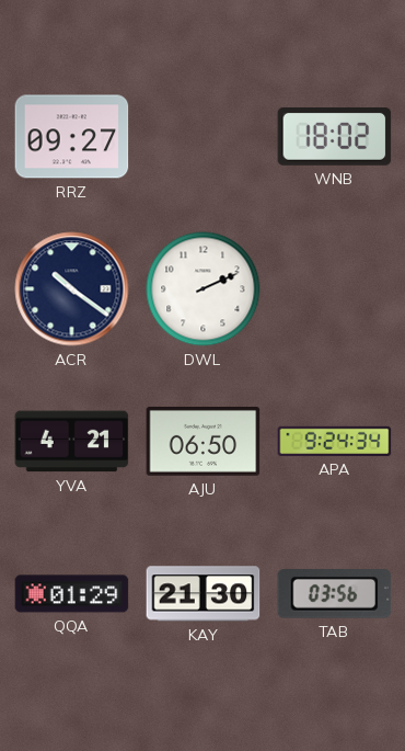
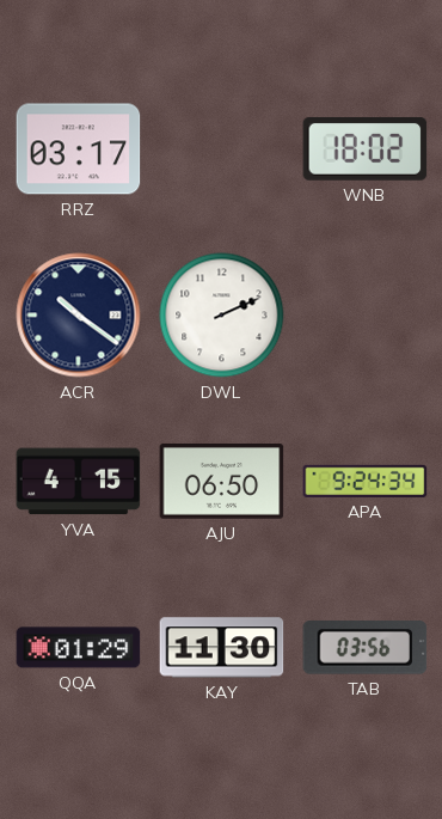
RRZ: 09:27 -> 03:17 (79, 149)
YVA: 4:21 -> 4:15 (79, 482)
KAY: 21:30 -> 11:30 (222, 648)
